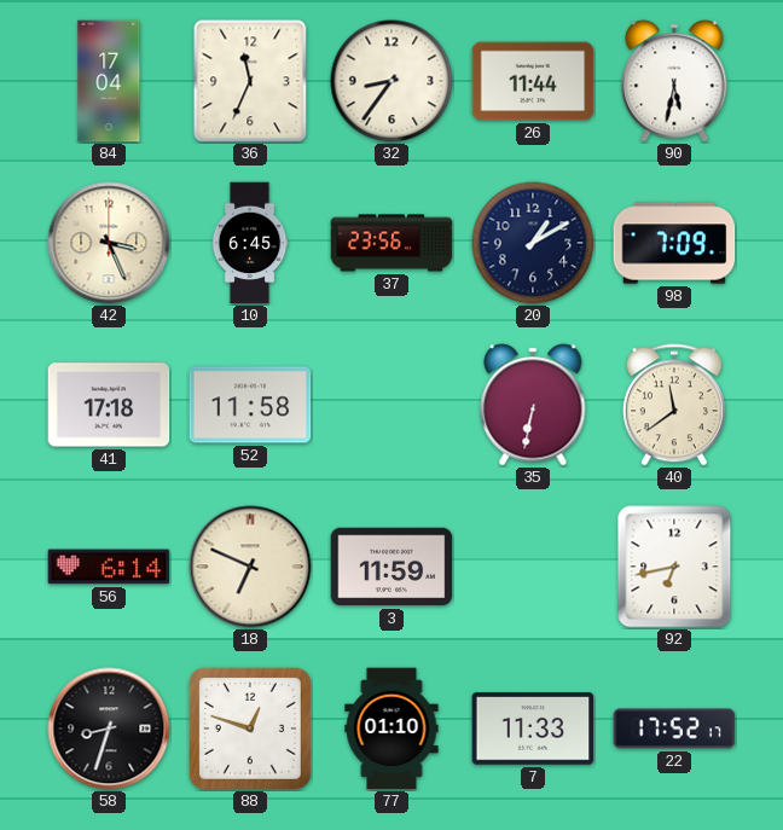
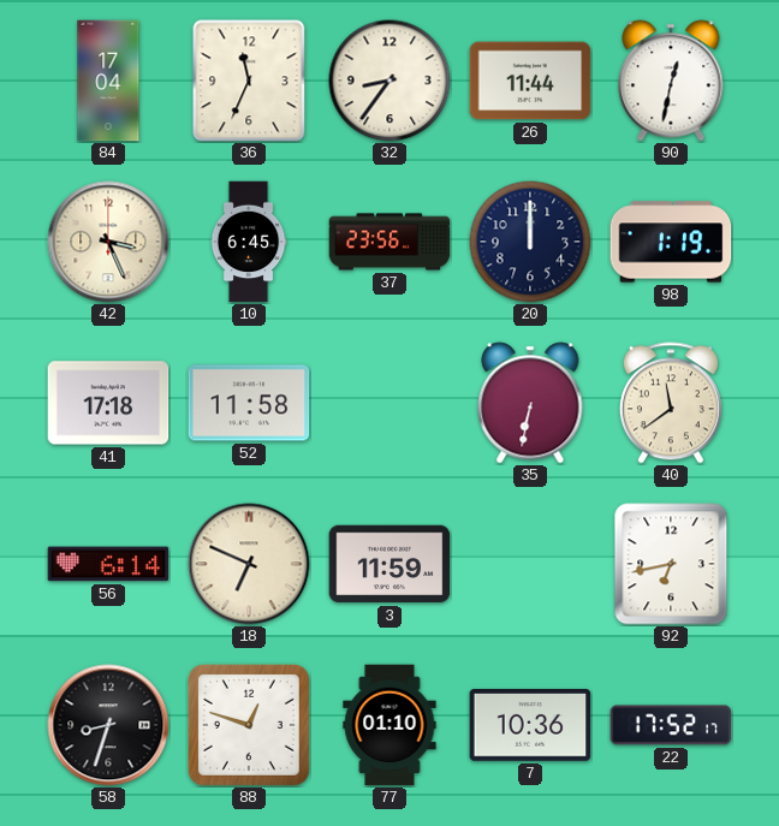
90: 5:32 -> 12:32 (671, 81)
20: 1:10 -> 12:00 (530, 242)
98: 7:09 -> 1:19 (671, 242)
7: 11:33 -> 10:36 (530, 726)
